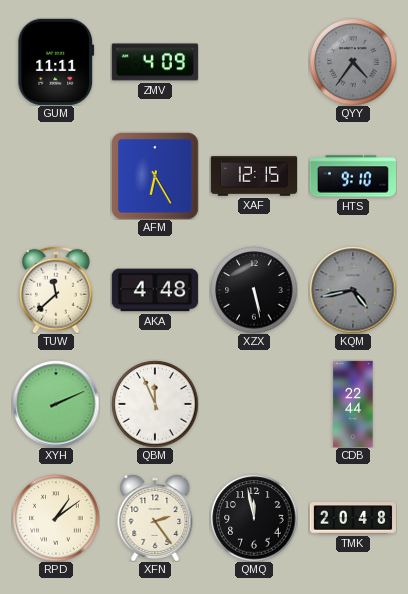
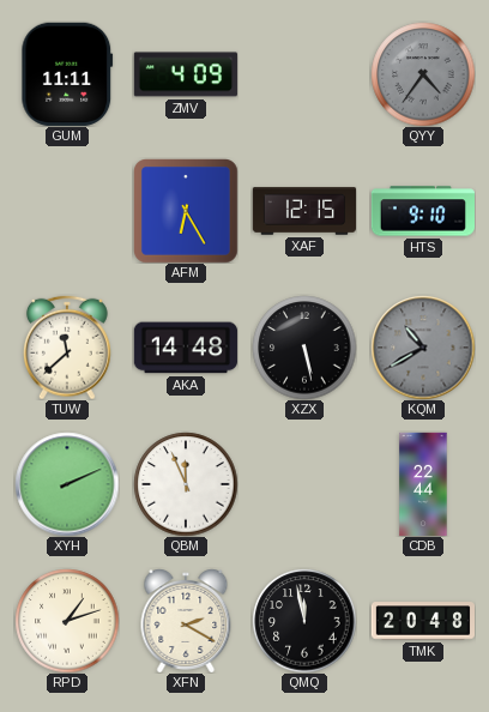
AKA: 4:48 -> 14:48 (186, 348)
KQM: 4:43 -> 10:40 (423, 348)
RPD: 1:09 -> 1:12 (67, 621)
XFN: 2:24 -> 2:20 (186, 621)
